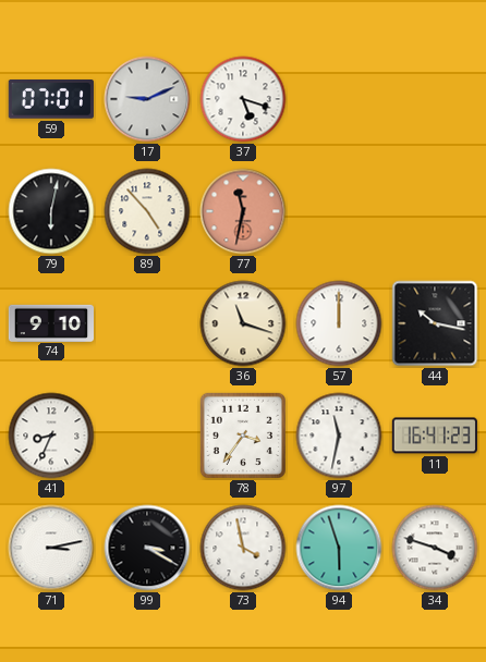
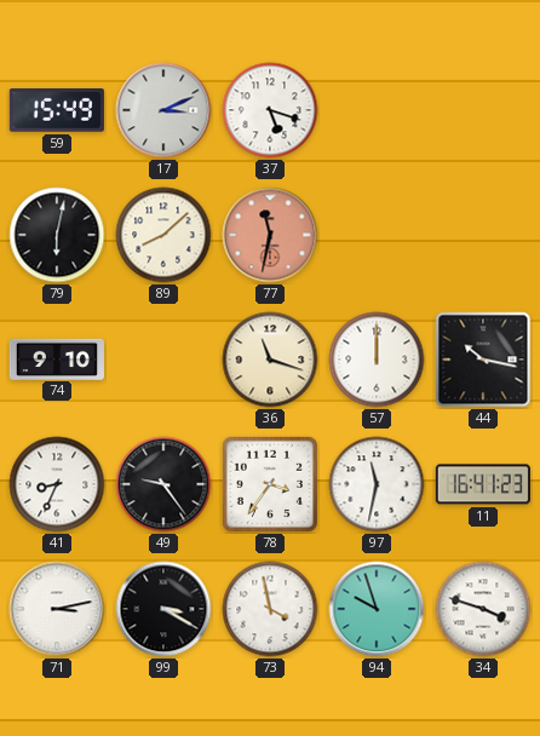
59: 07:01 -> 15:49 (57, 111)
17: 9:11 -> 3:11 (163, 110)
89: 4:53 -> 8:08 (163, 235)
49: none -> 9:24 (163, 484)
94: 5:57 -> 9:57 (377, 609)
